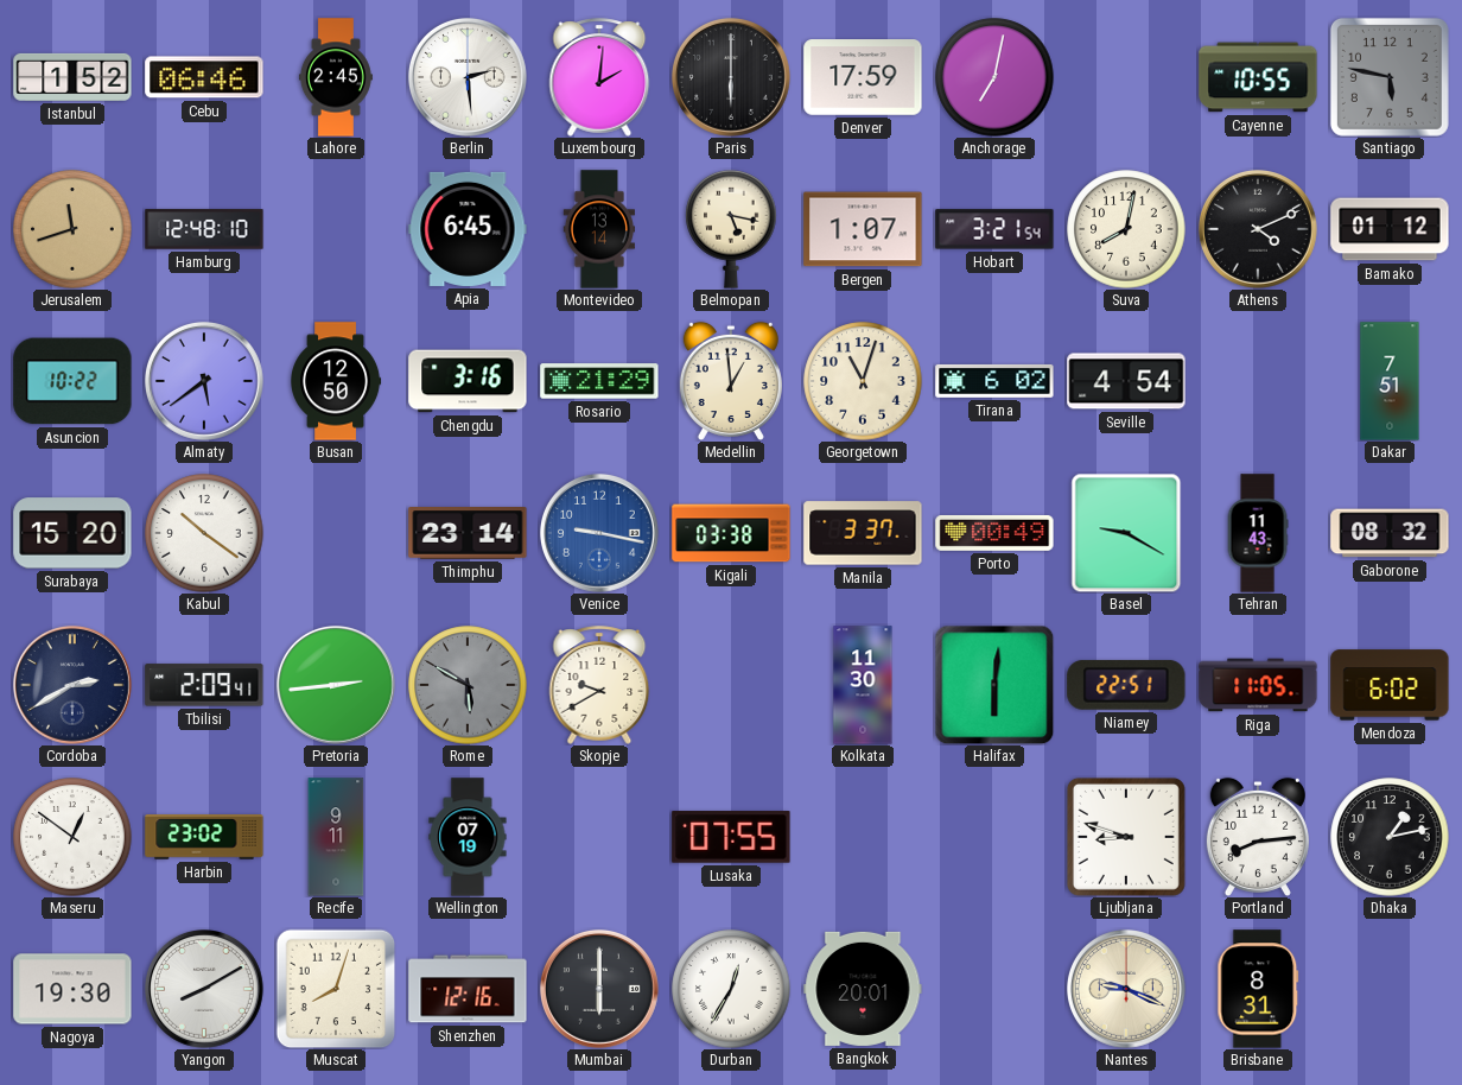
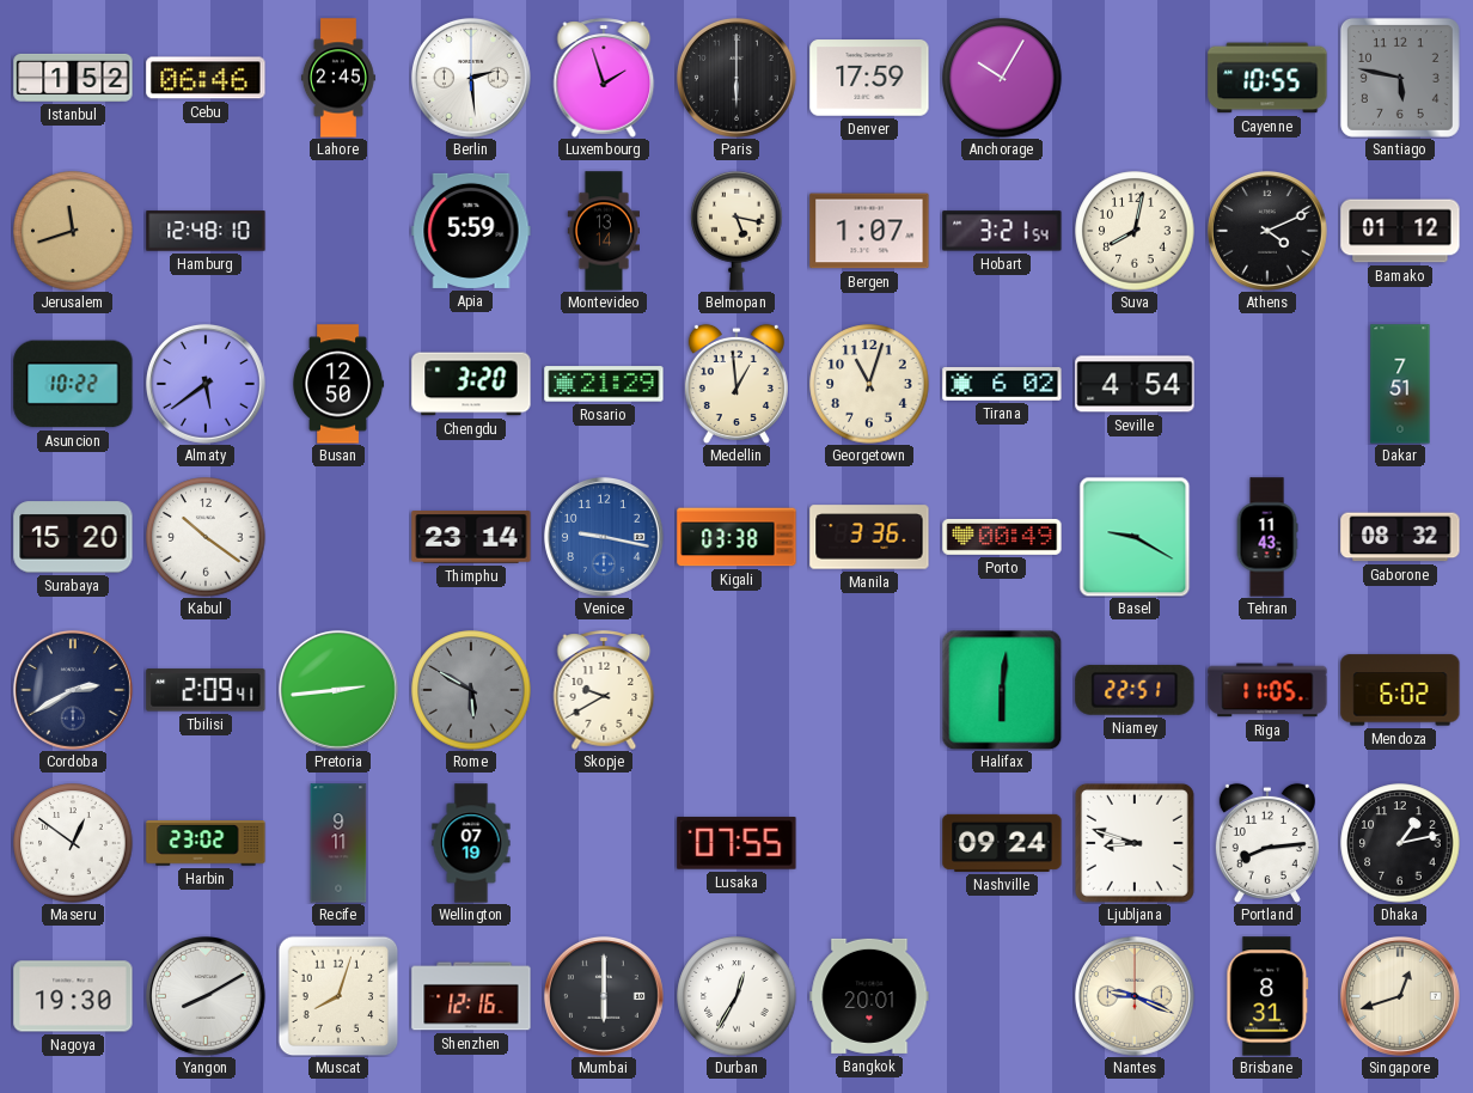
Luxembourg: 2:01 -> 1:57 (604, 78)
Anchorage: 7:02 -> 10:05 (1002, 78)
Apia: 6:45 -> 5:59 (471, 231)
Chengdu: 3:16 -> 3:20 (471, 384)
Manila: 3:37 -> 3:36 (869, 537)
Kolkata: 11:30 -> none (863, 685)
Nashville: none -> 09:24 (1002, 843)
Singapore: none -> 12:42 (1400, 996)
